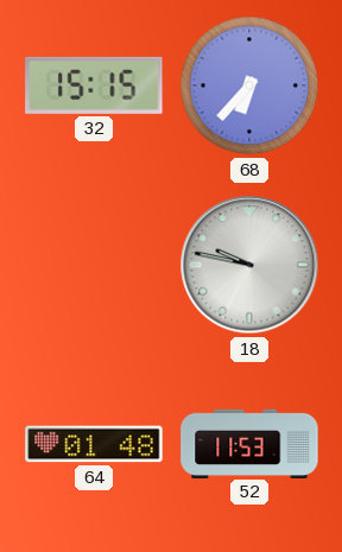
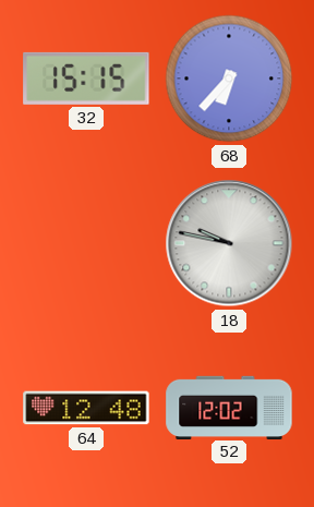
64: 01:48 -> 12:48 (86, 408)
52: 11:53 -> 12:02 (229, 407)
